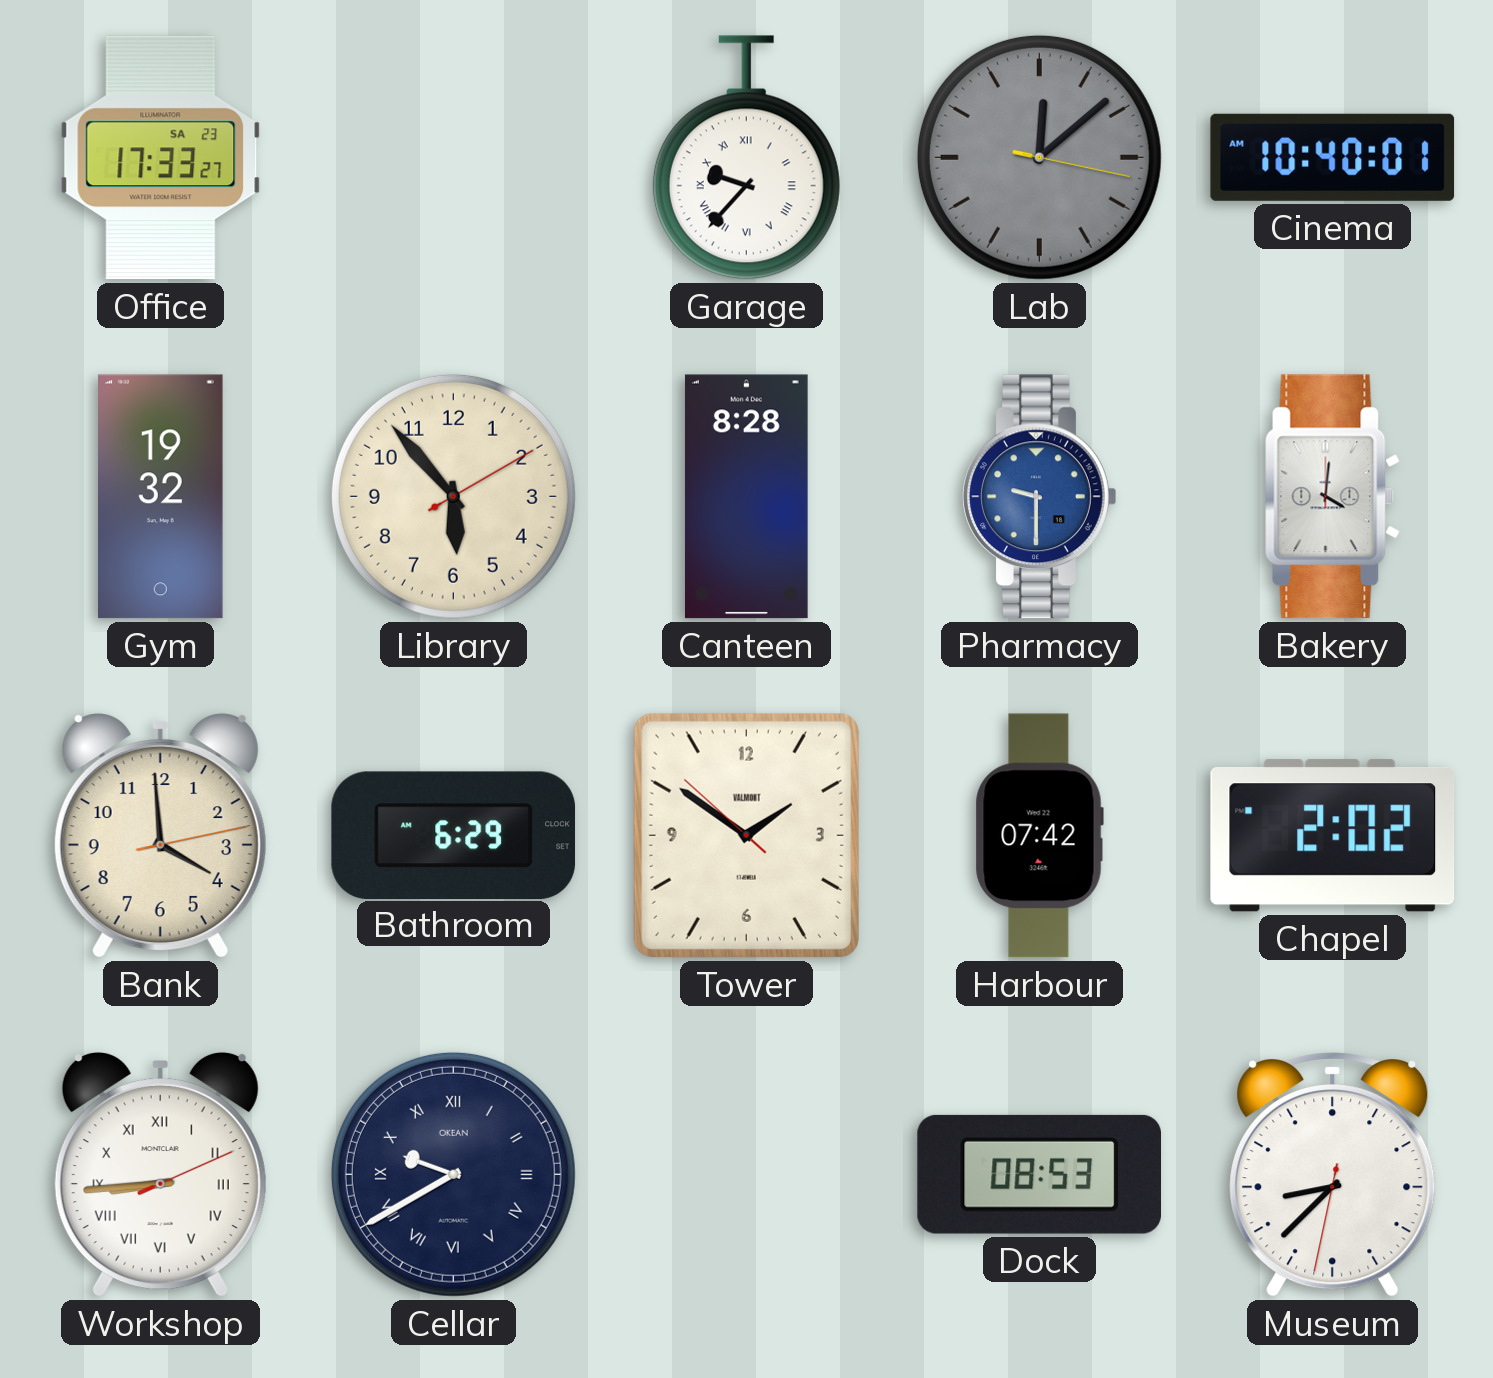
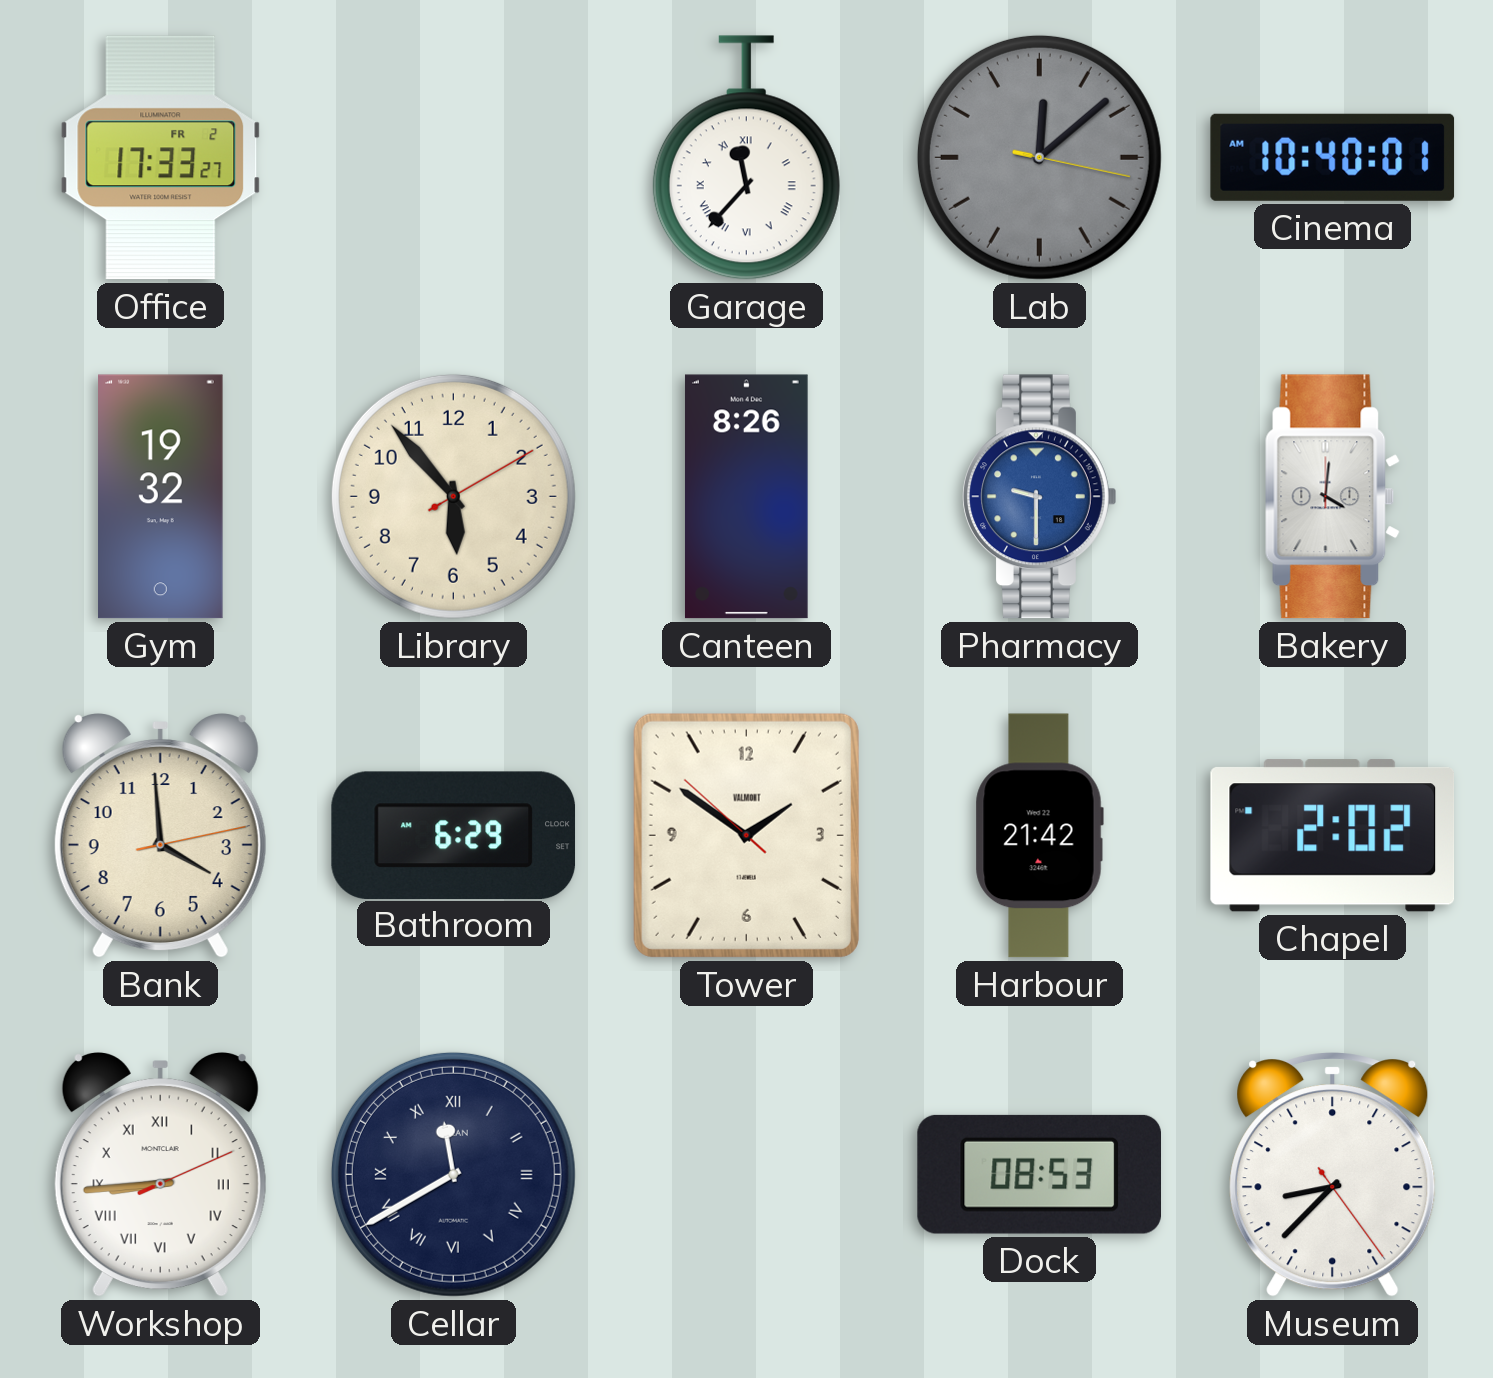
Office date: SA 23 -> FR 2 (161, 158)
Garage: 9:37 -> 11:37 (746, 158)
Canteen: 8:28 -> 8:26 (746, 497)
Harbour: 07:42 -> 21:42 (1039, 836)
Cellar: 9:40 -> 11:40 (453, 1174)
Museum: 8:37:32 -> 8:37:24 (1333, 1175)
